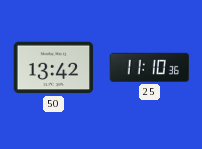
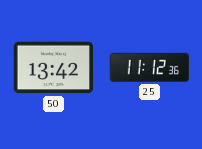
25: 11:10 -> 11:12 (150, 67)
